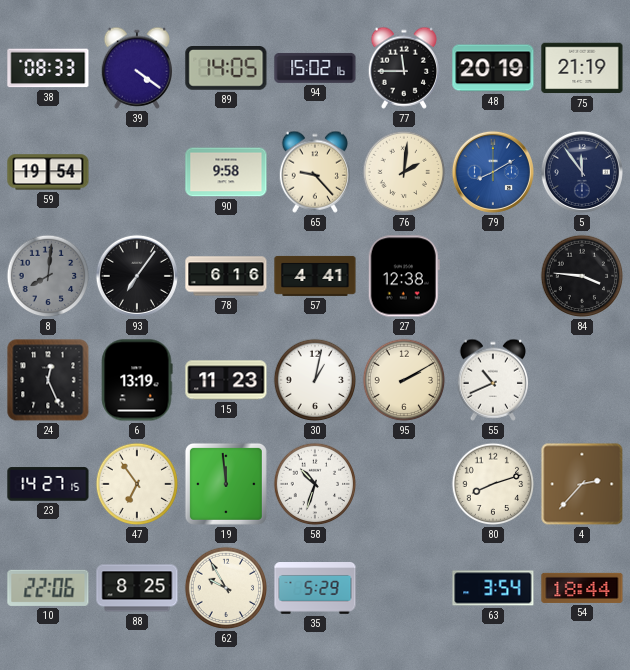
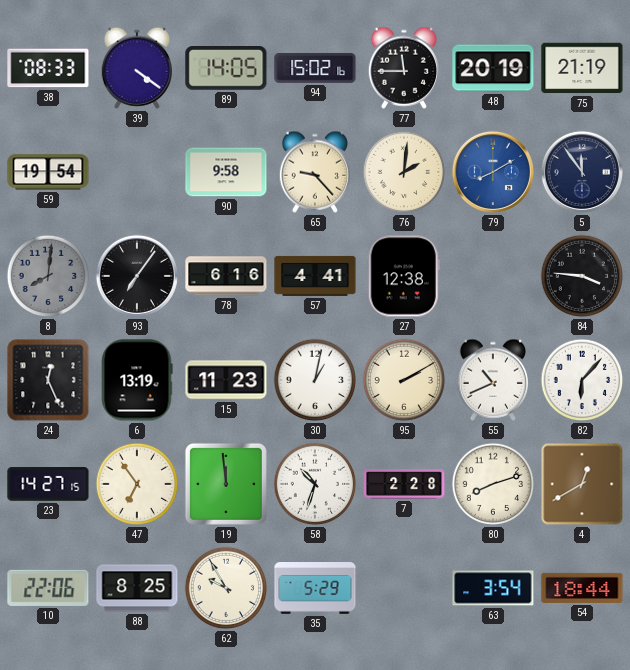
82: none -> 6:07 (582, 380)
7: none -> 2:28 (404, 484)
4: 2:37 -> 12:40 (582, 484)
